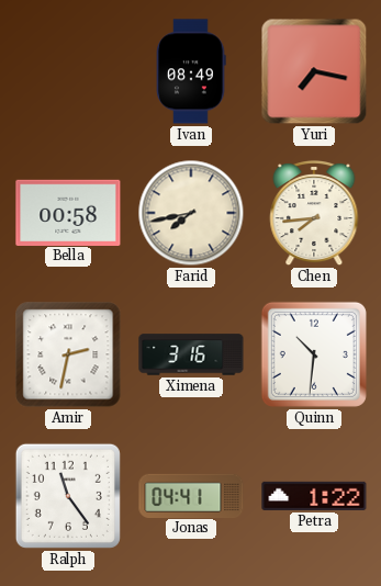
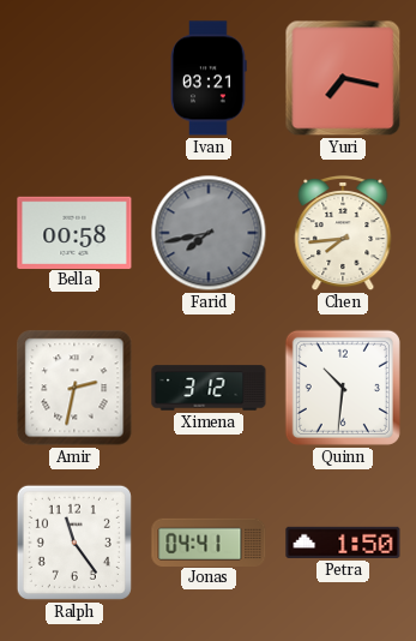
Ivan: 08:49 -> 03:21 (209, 78)
Farid dial: cream -> grey (209, 233)
Ximena: 3:16 -> 3:12 (209, 388)
Petra: 1:22 -> 1:50 (343, 543)
